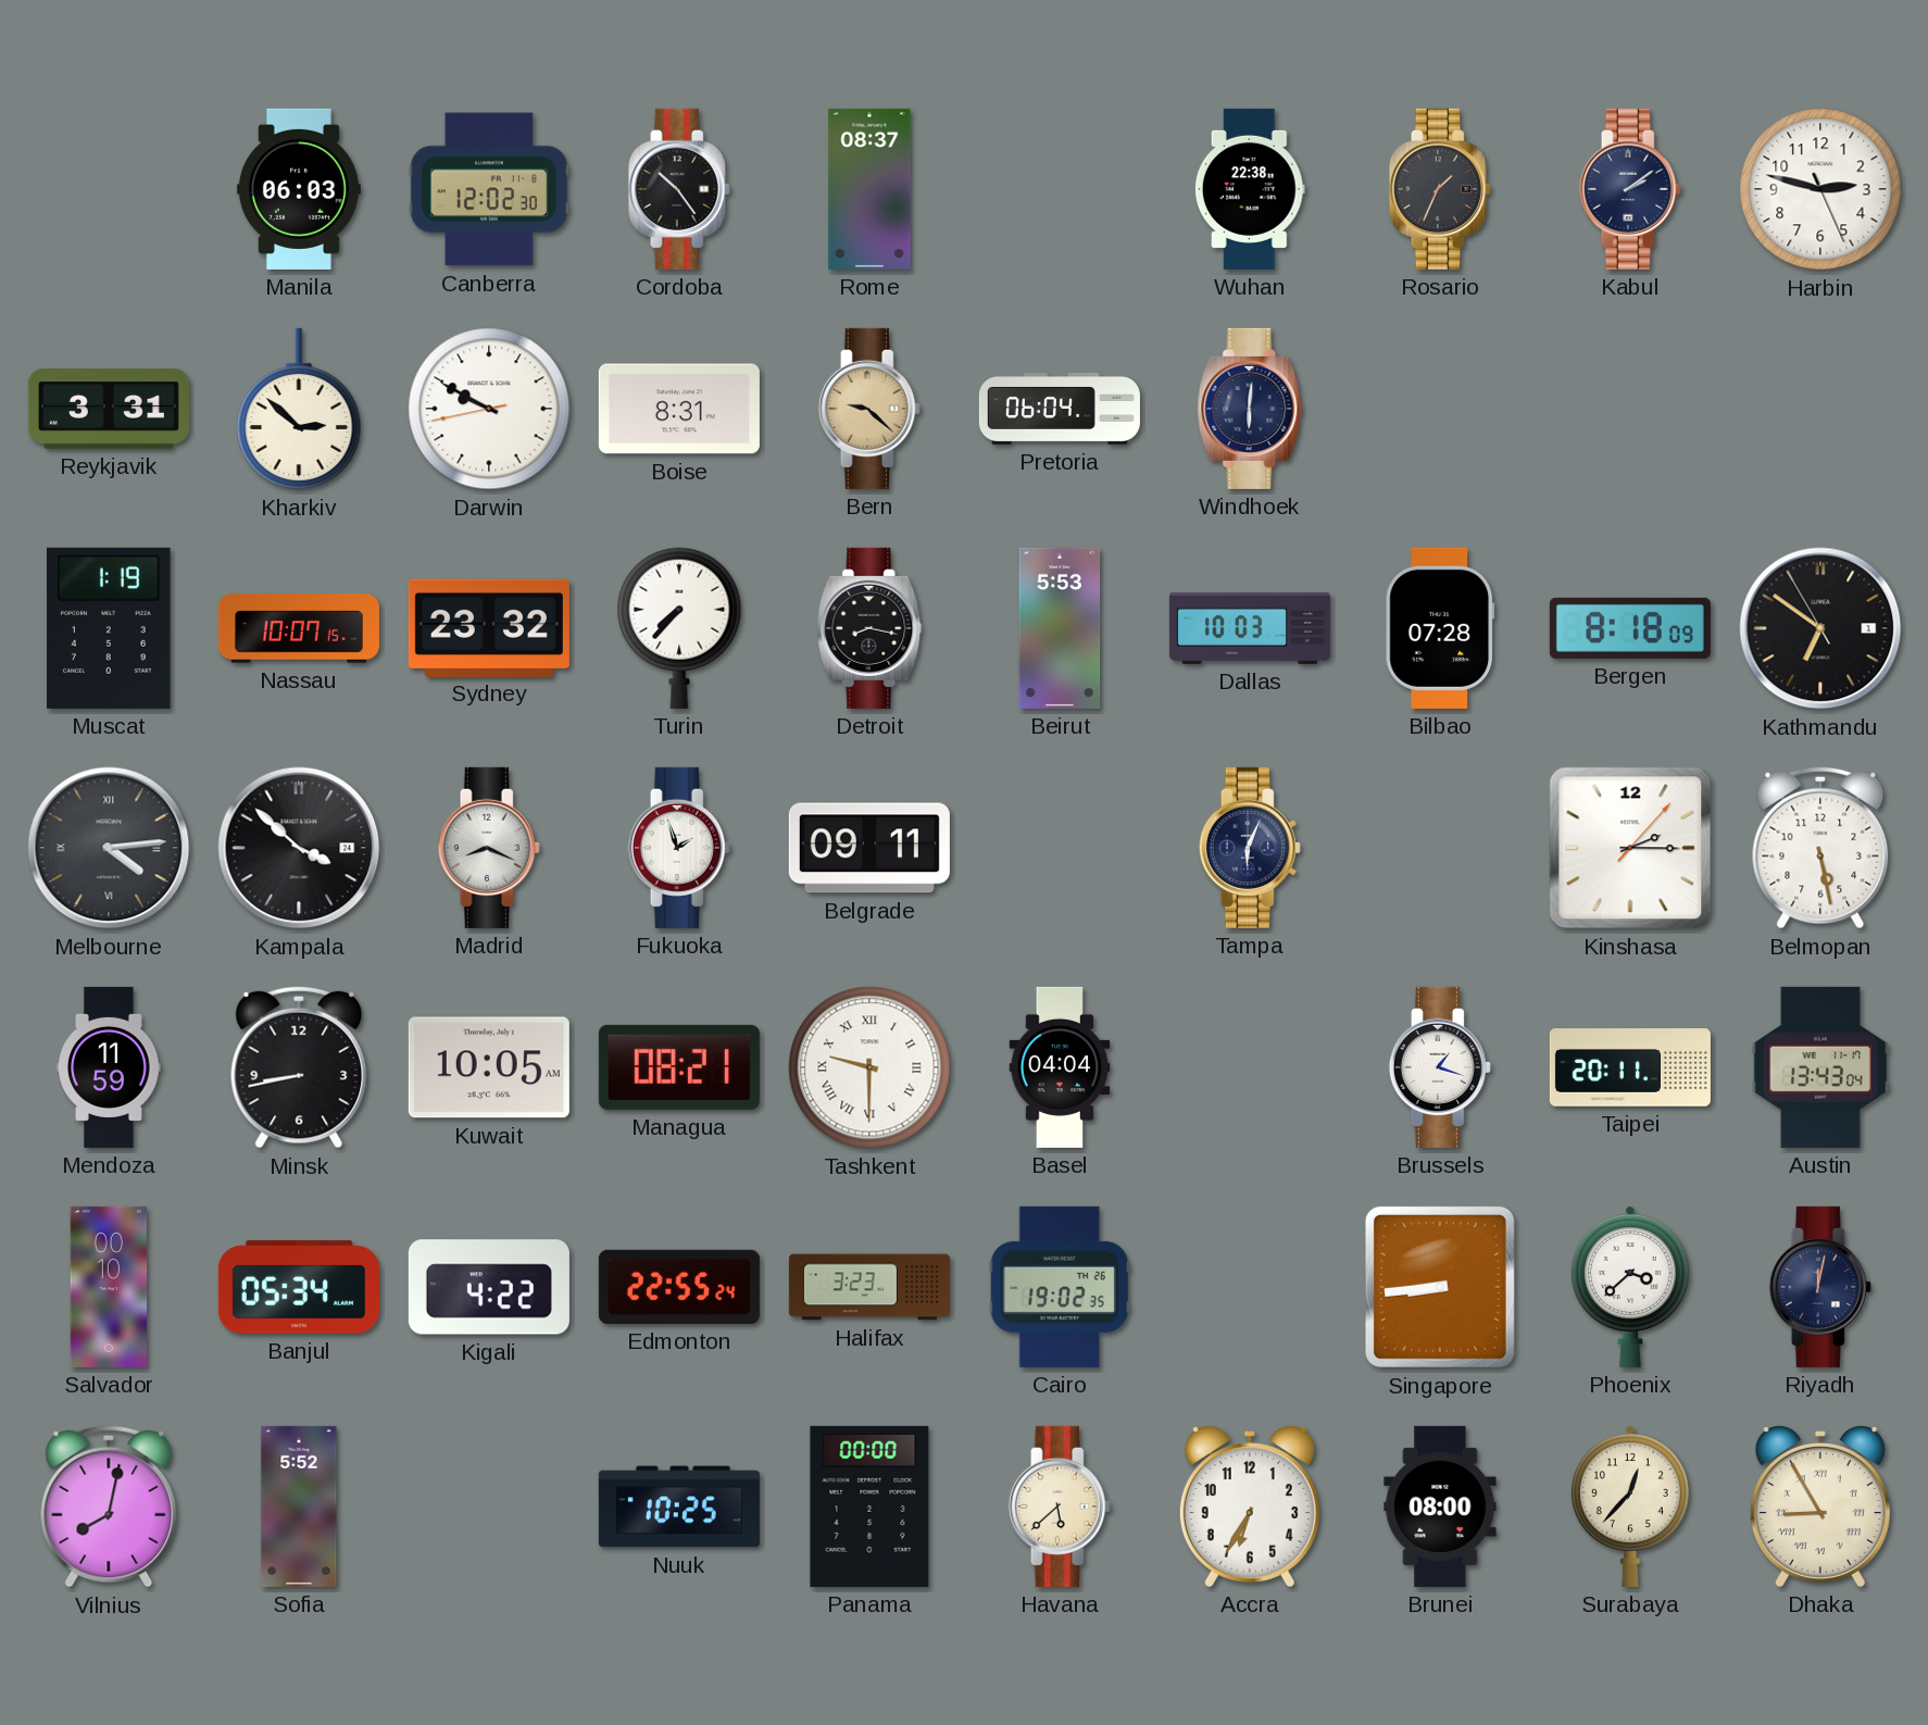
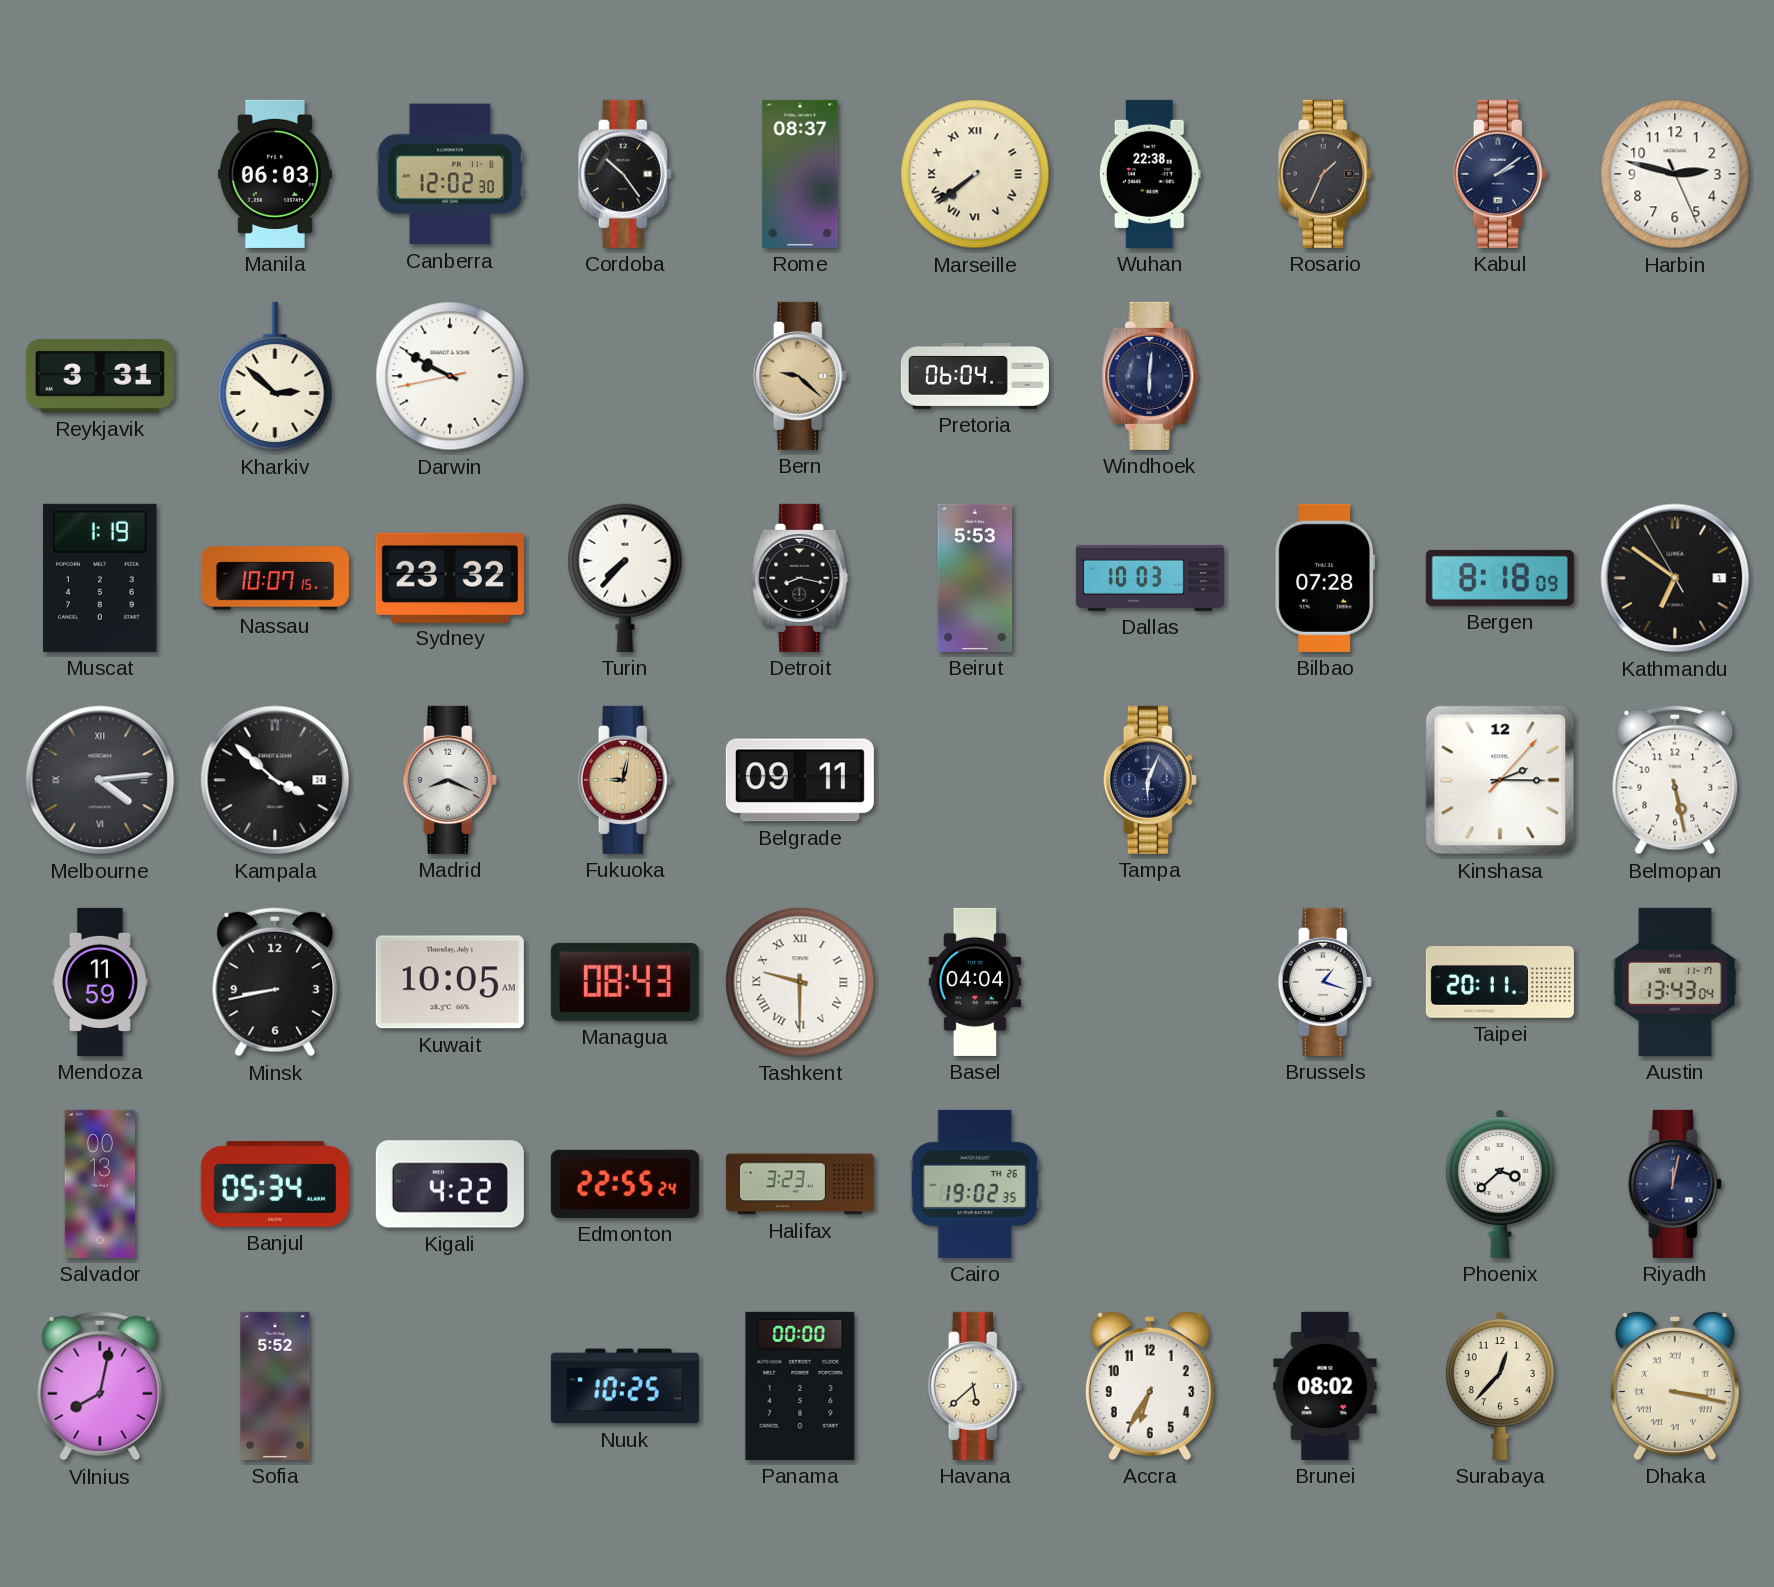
Marseille: none -> 7:39 (975, 174)
Boise: 8:31 -> none (679, 409)
Fukuoka: 1:57 -> 9:02 (625, 780)
Fukuoka dial: white -> champagne (625, 780)
Managua: 08:21 -> 08:43 (625, 982)
Salvador: 00:10 -> 00:13 (100, 1184)
Singapore: 8:44 -> none (1440, 1287)
Brunei: 08:00 -> 08:02 (1325, 1386)
Dhaka: 8:55 -> 3:17 (1675, 1386)
